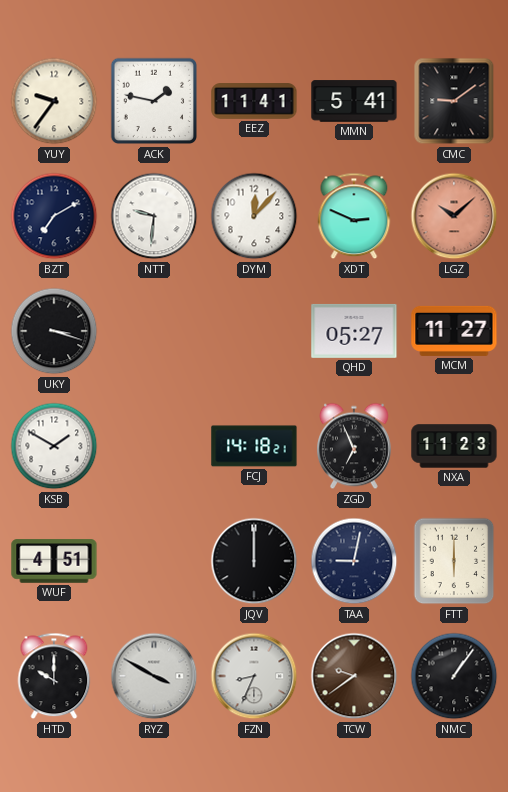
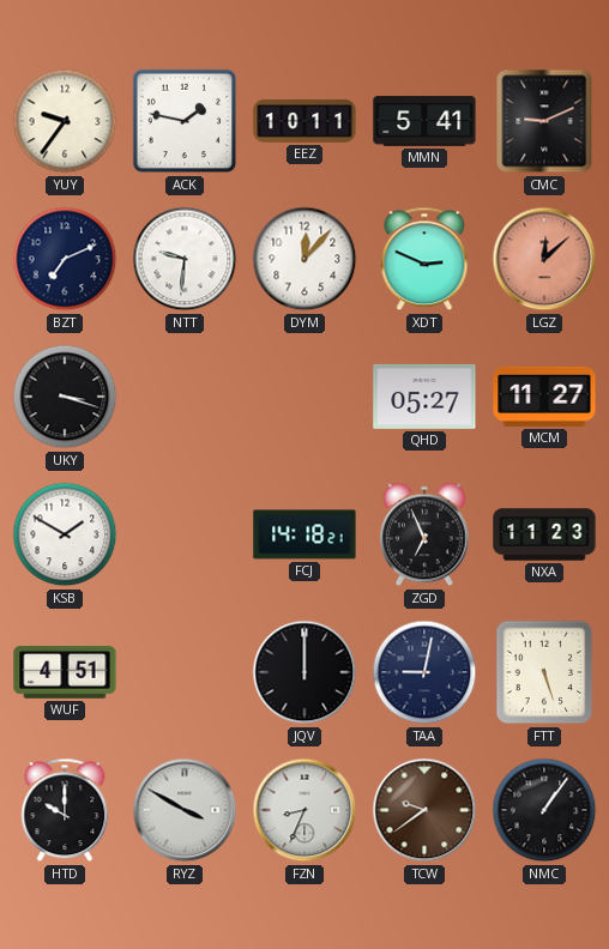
EEZ: 11:41 -> 10:11 (304, 121)
CMC: 9:09 -> 9:11 (544, 121)
BZT: 7:10 -> 7:11 (65, 259)
LGZ: 10:08 -> 12:08 (544, 259)
FTT: 6:00 -> 5:27 (544, 672)
